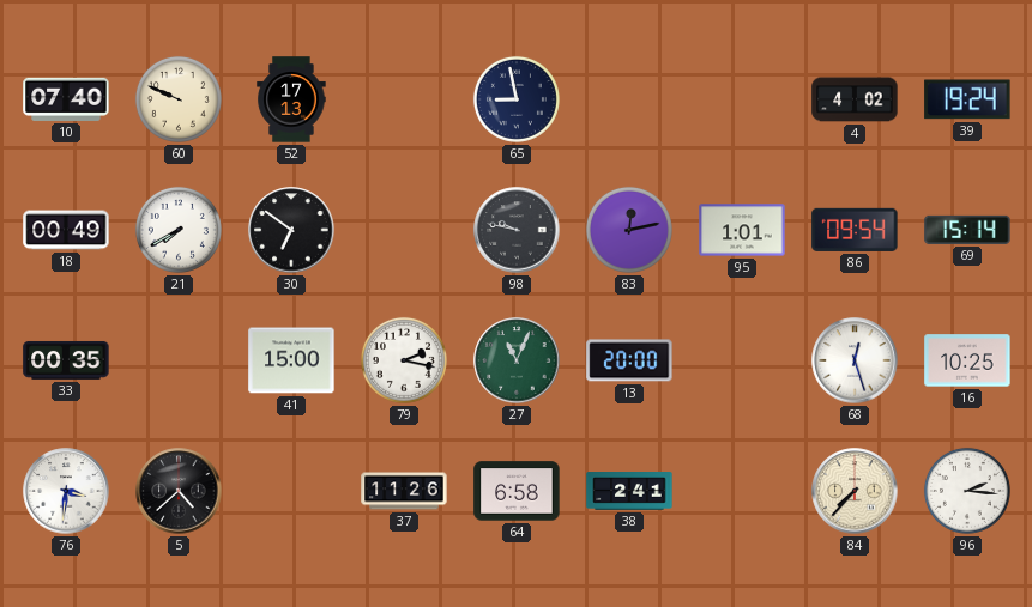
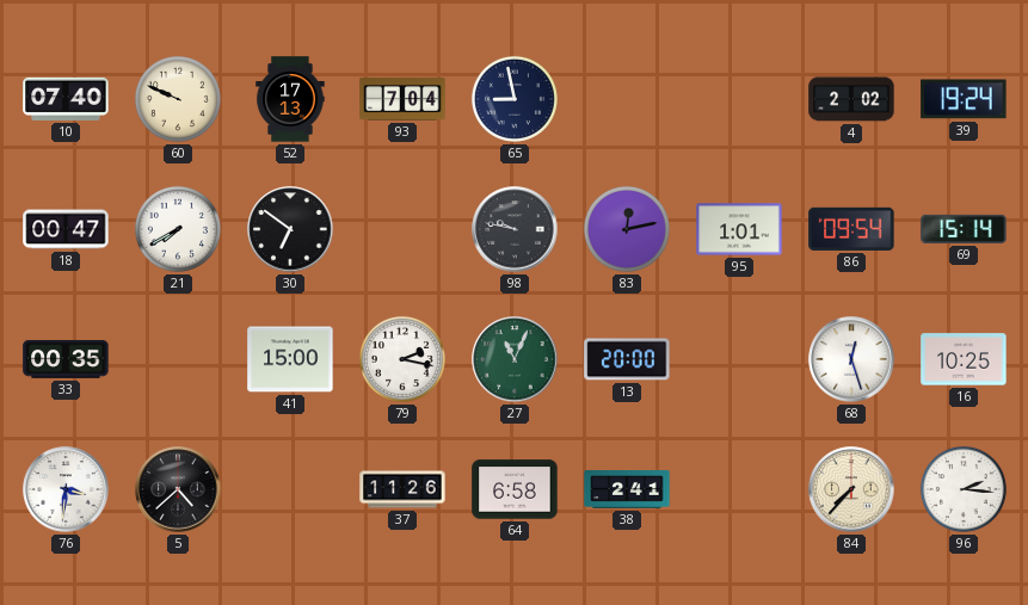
93: none -> 7:04 (402, 99)
4: 4:02 -> 2:02 (851, 99)
18: 00:49 -> 00:47 (66, 229)
